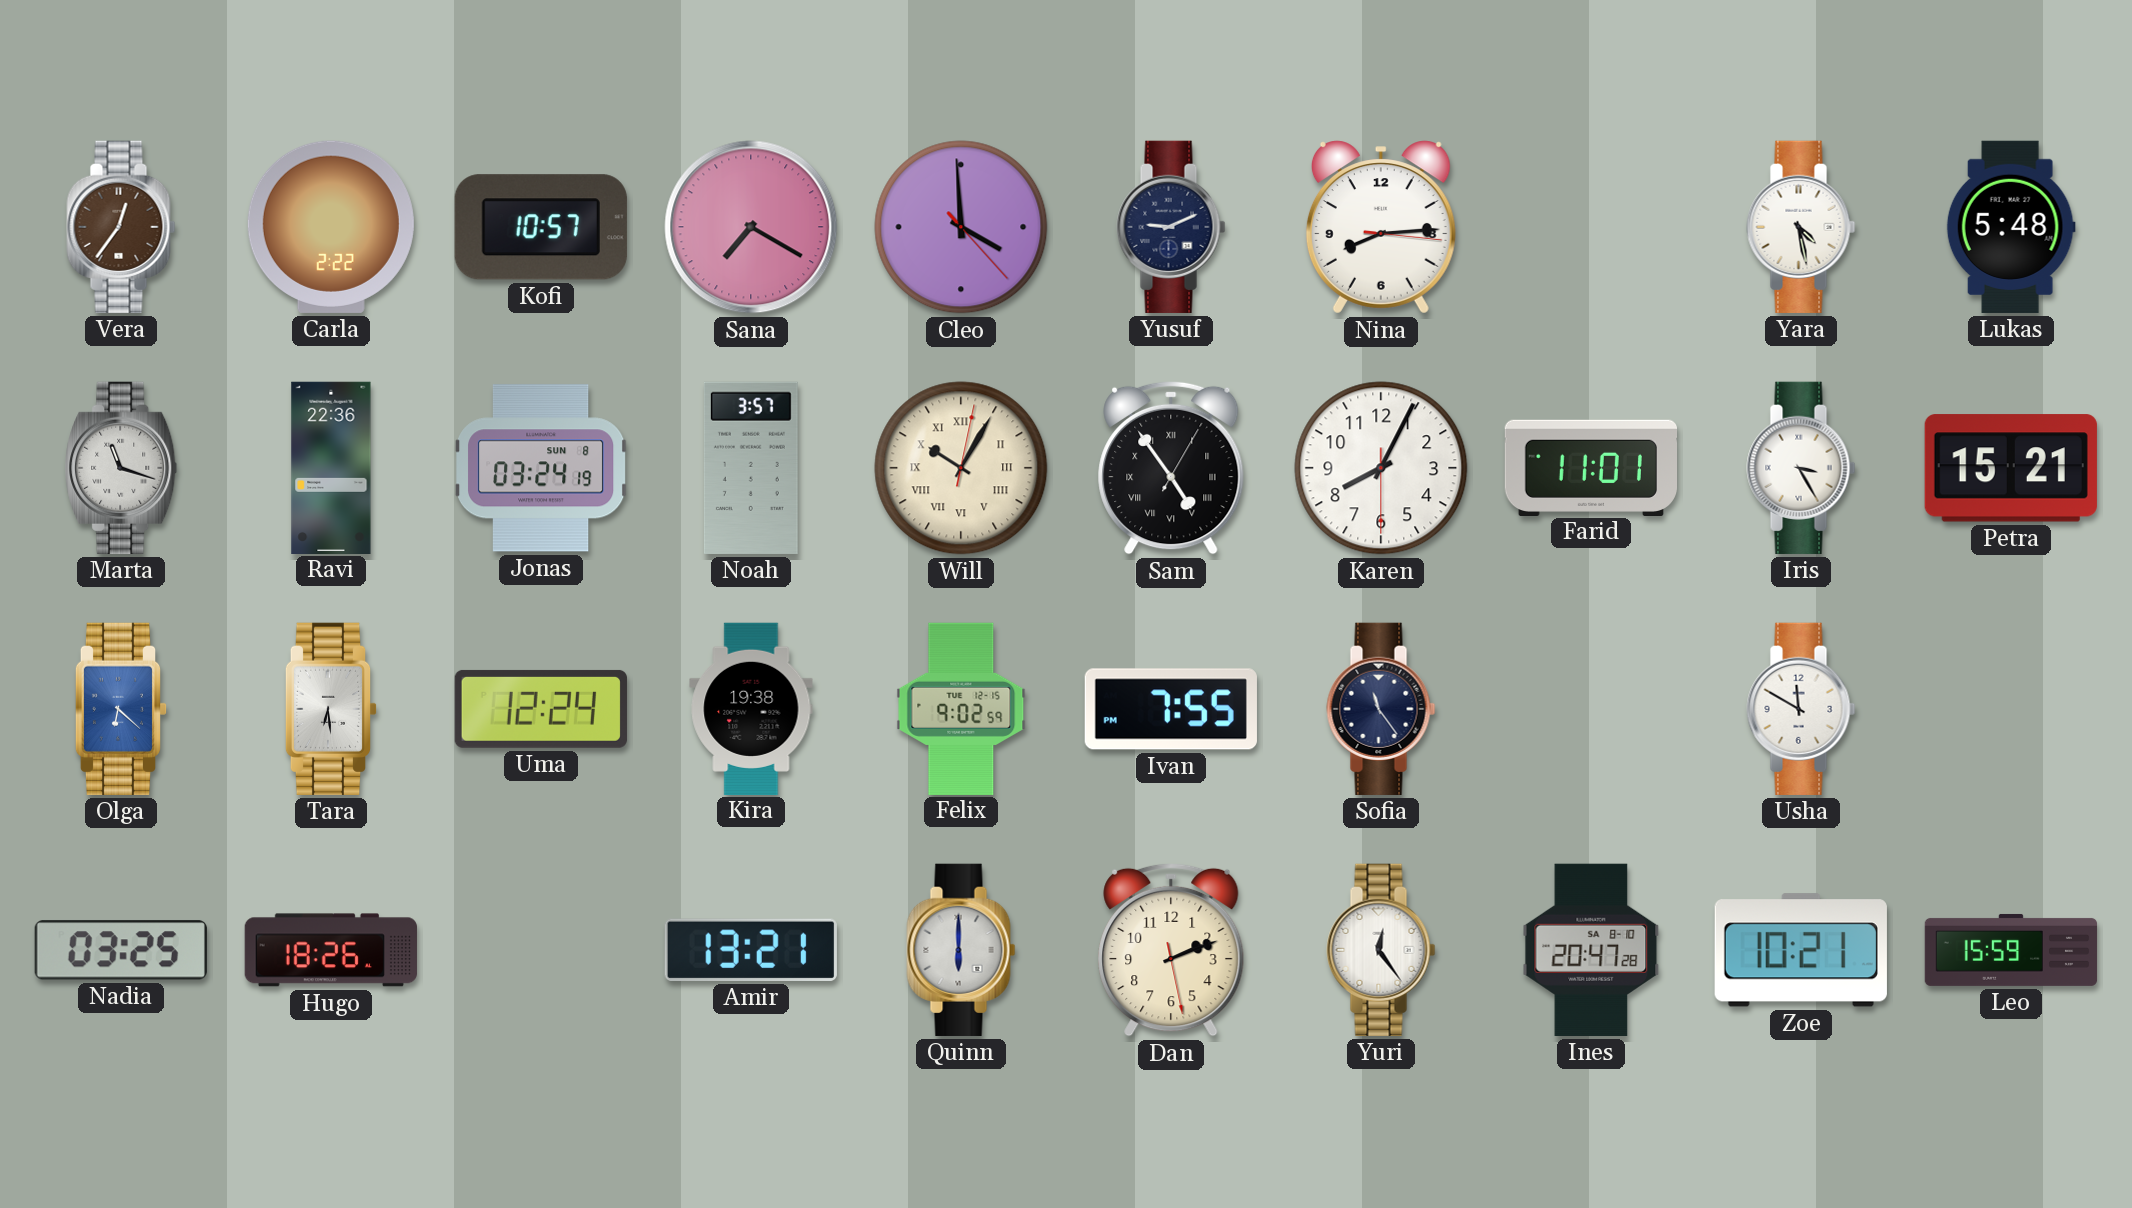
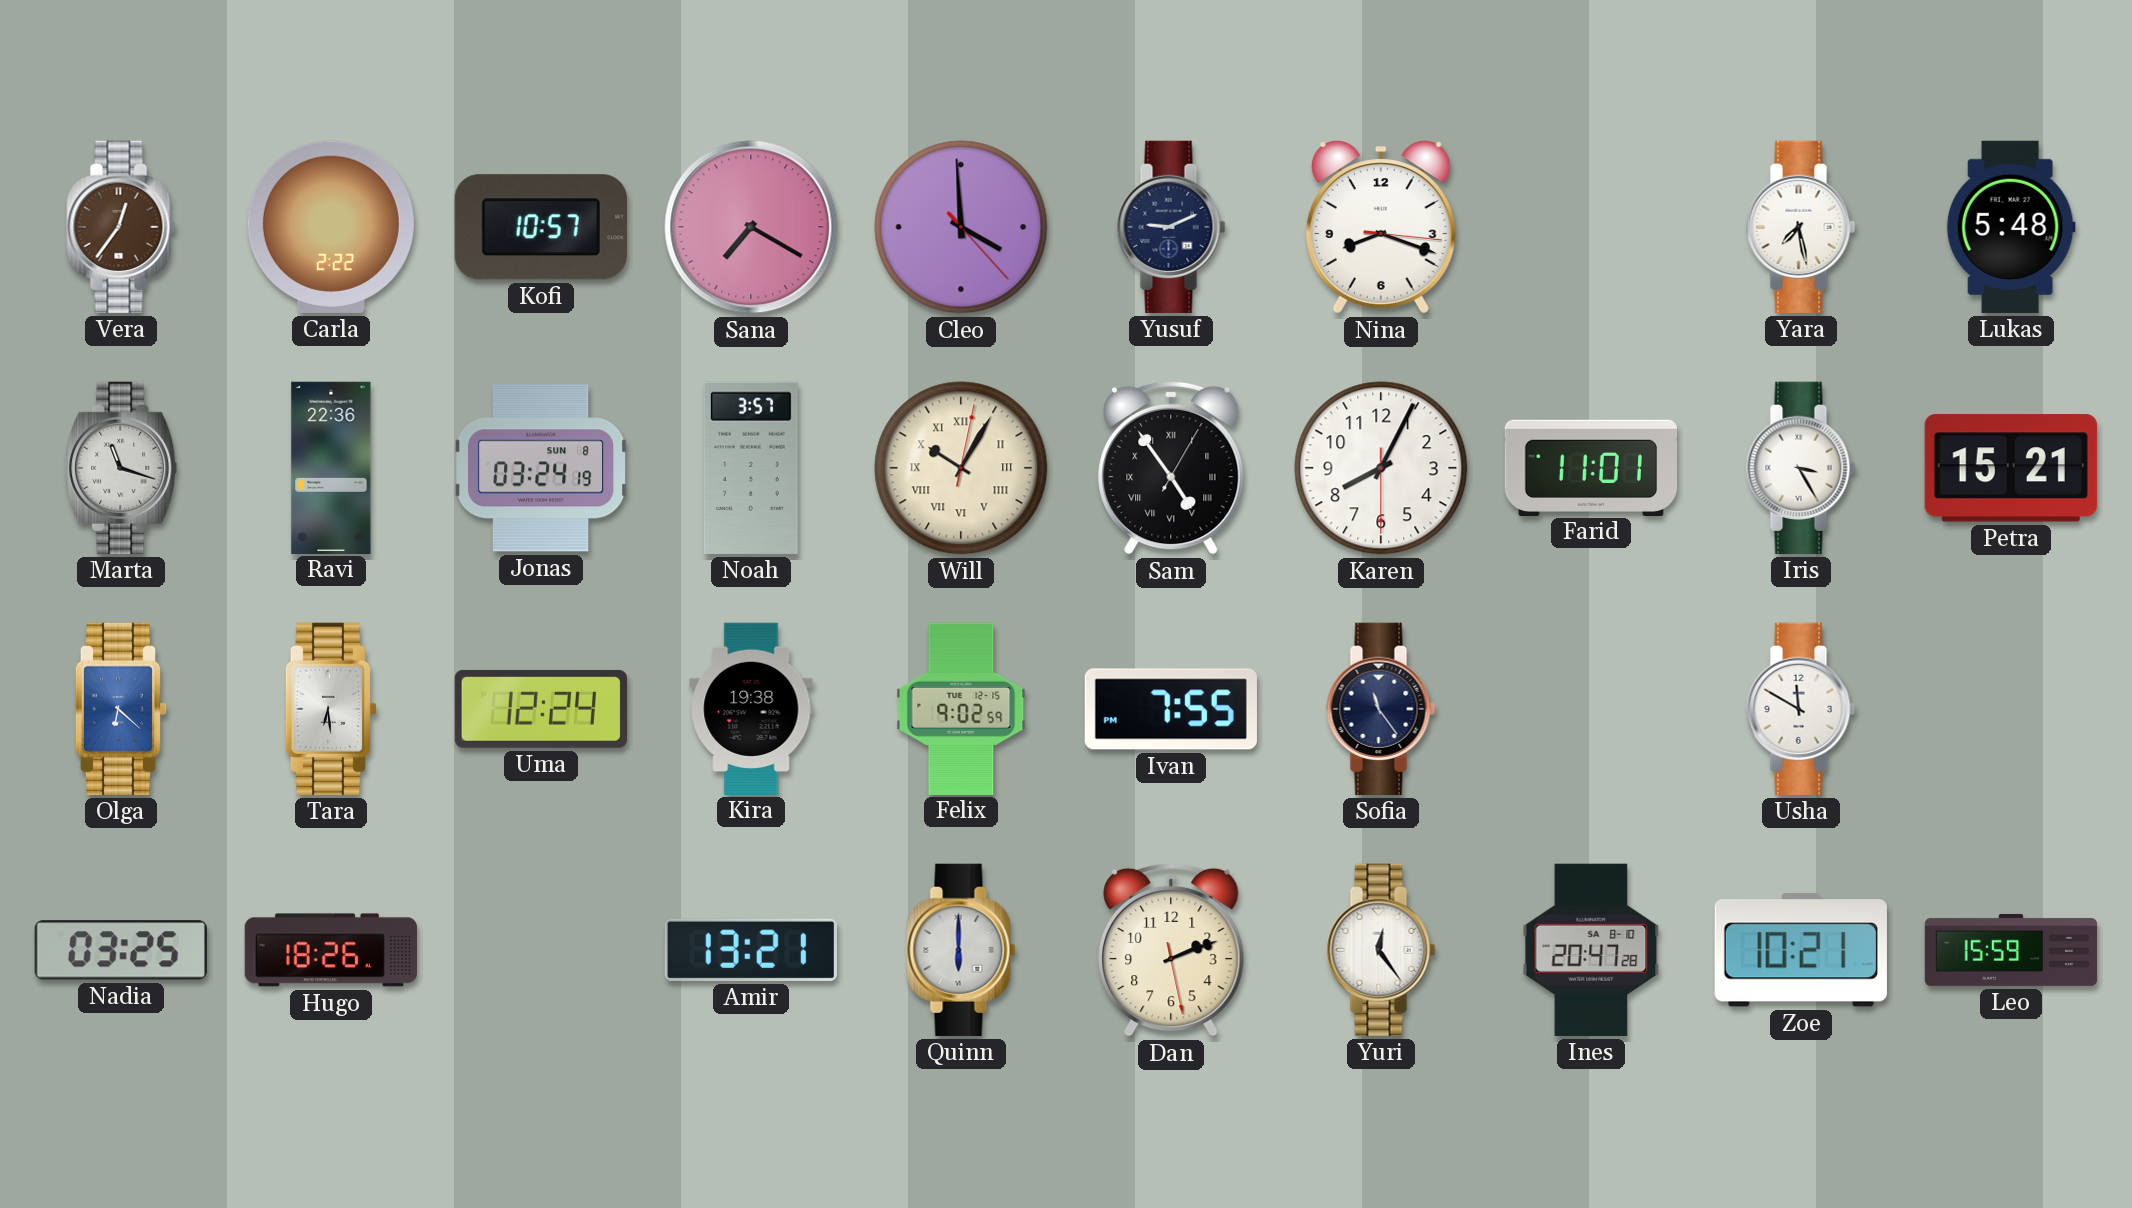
Nina: 8:14 -> 8:18 (1381, 227)
Yara: 4:28 -> 7:28 (1801, 227)
